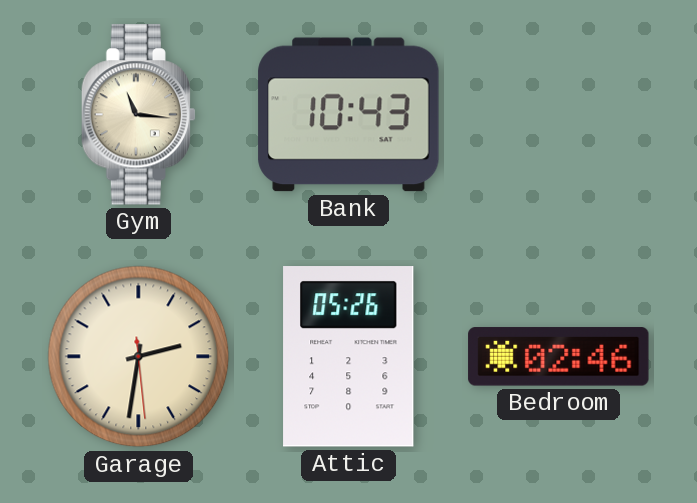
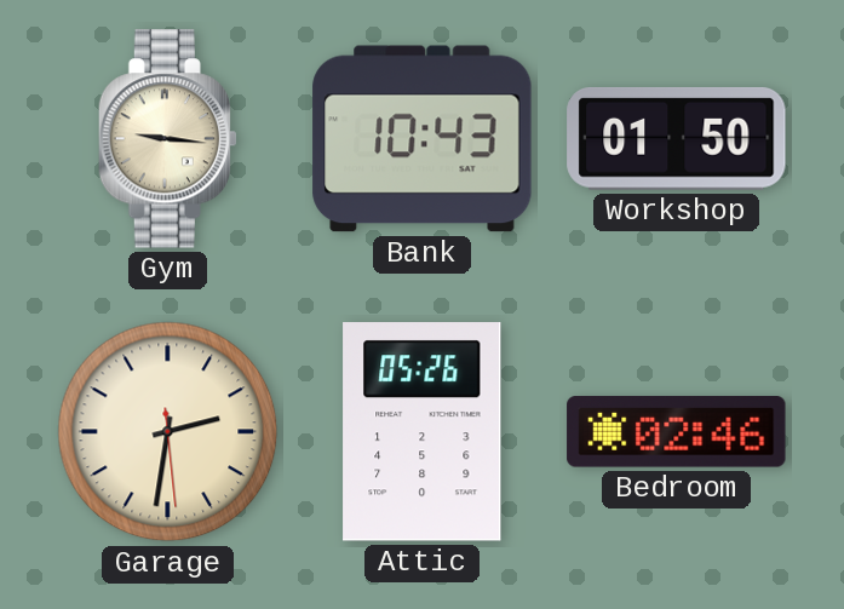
Gym: 11:16 -> 9:16 (167, 139)
Workshop: none -> 01:50 (677, 138)
